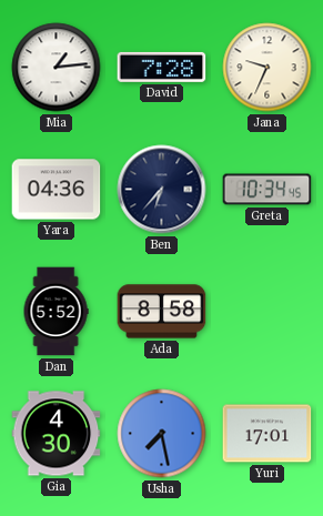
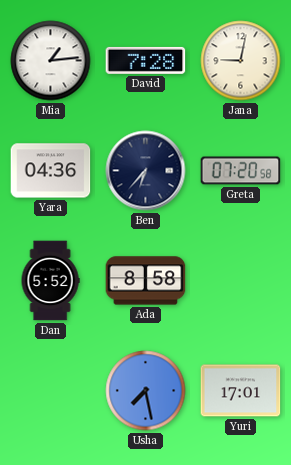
Jana: 9:34 -> 9:02 (241, 61)
Greta: 10:34 -> 07:20 (241, 171)
Gia: 4:30 -> none (57, 434)
